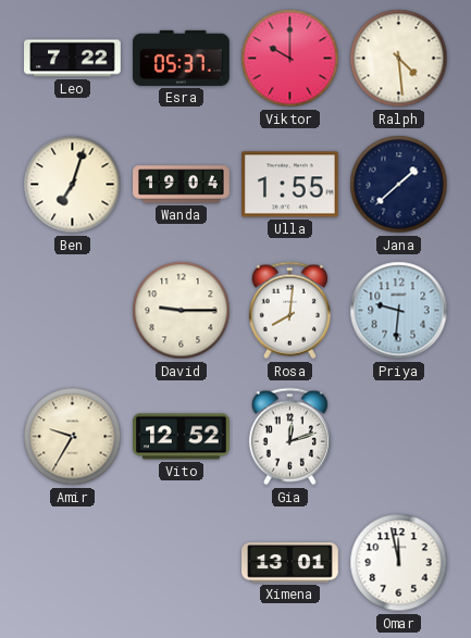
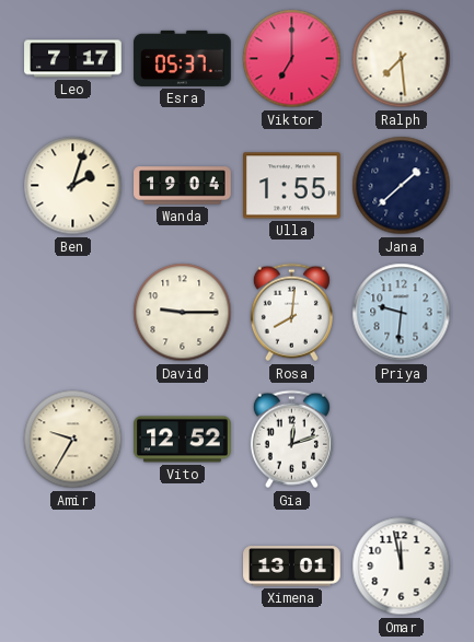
Leo: 7:22 -> 7:17 (73, 59)
Viktor: 10:00 -> 7:00 (292, 59)
Ralph: 4:29 -> 7:29 (402, 59)
Ben: 7:03 -> 2:03 (73, 186)
